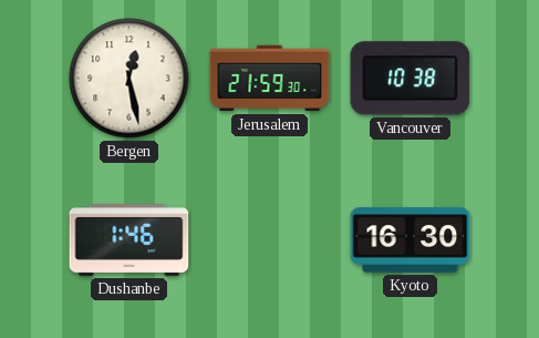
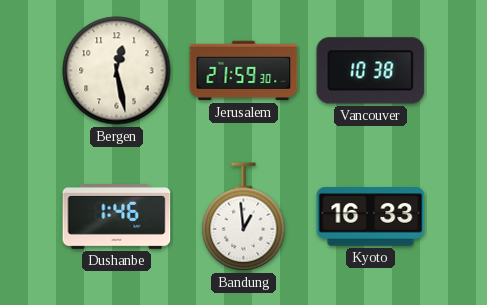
Bandung: none -> 12:59 (244, 217)
Kyoto: 16:30 -> 16:33 (371, 217)
